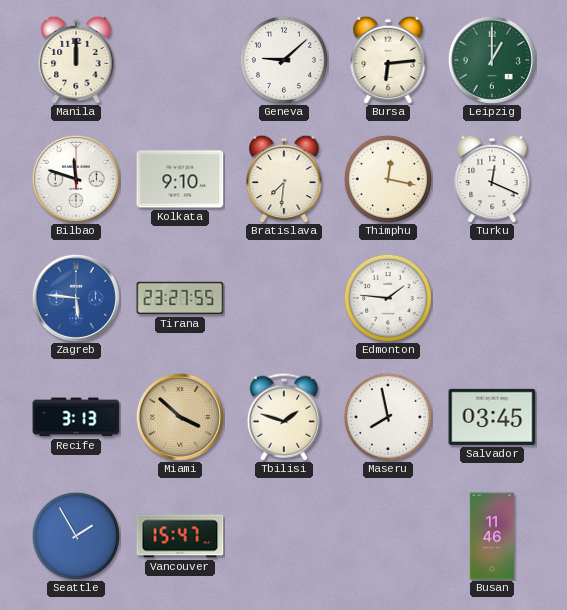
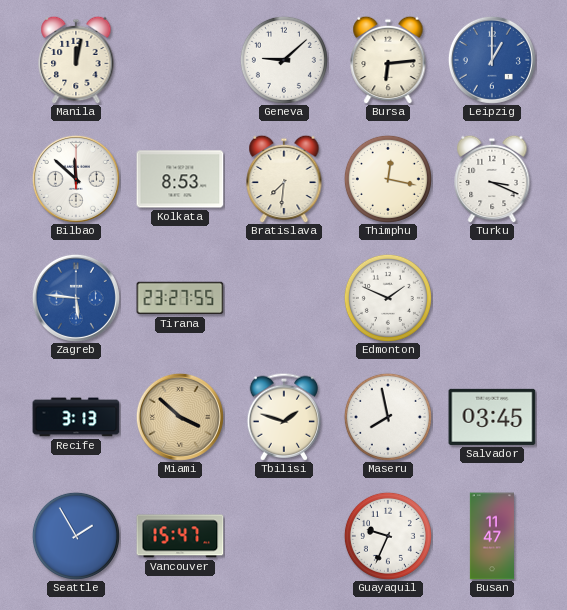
Manila: 12:00 -> 12:02 (76, 60)
Leipzig dial: green -> blue (492, 60)
Bilbao: 11:48 -> 11:52 (76, 179)
Kolkata: 9:10 -> 8:53 (180, 179)
Turku: 12:19 -> 3:19 (492, 179)
Edmonton: 1:46 -> 1:49 (388, 298)
Guayaquil: none -> 9:34 (388, 536)
Busan: 11:46 -> 11:47 (491, 536)
